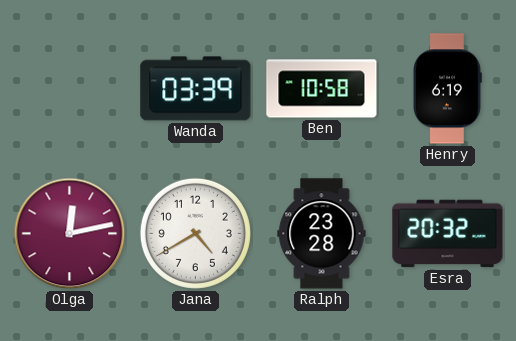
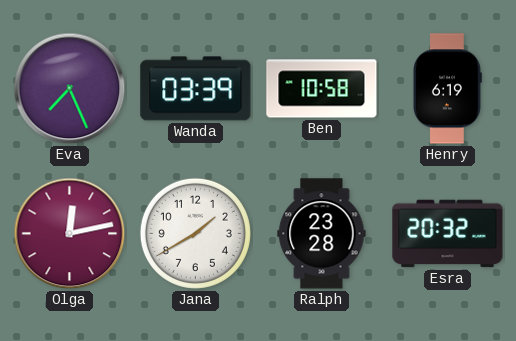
Eva: none -> 7:26 (70, 89)
Jana: 4:40 -> 1:40 (195, 233)
